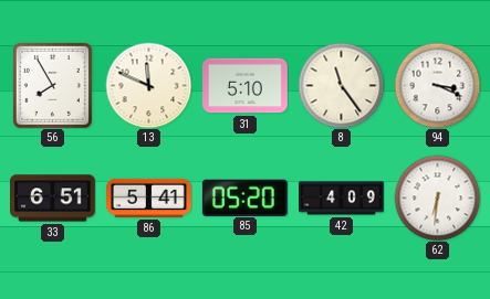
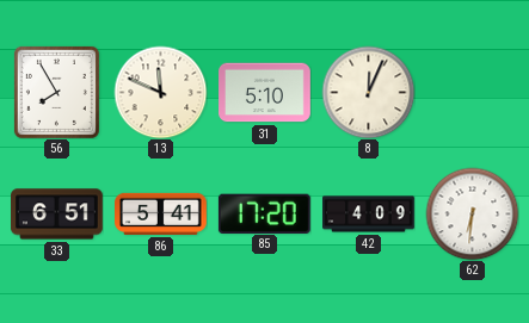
8: 11:24 -> 12:04 (368, 92)
94: 3:19 -> none (437, 85)
85: 05:20 -> 17:20 (264, 213)
